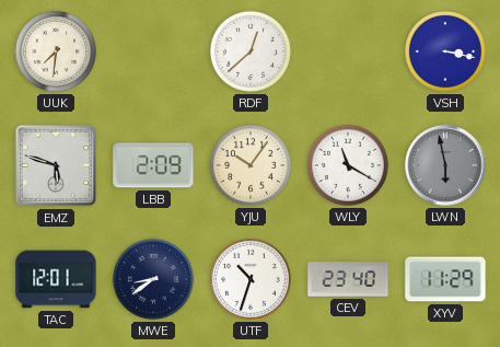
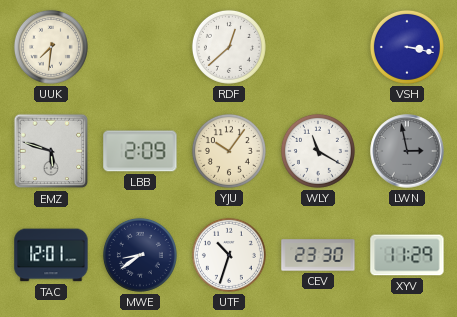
LWN: 5:58 -> 2:58 (407, 151)
CEV: 23:40 -> 23:30 (318, 255)
